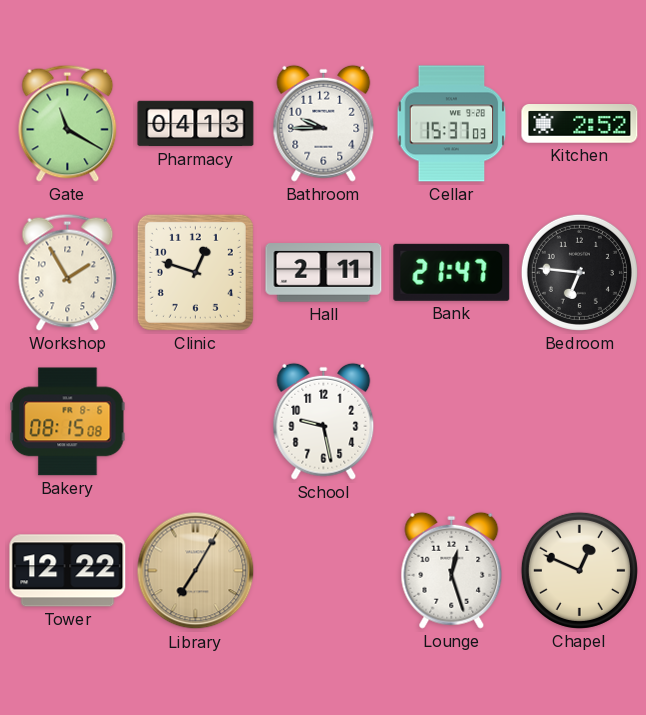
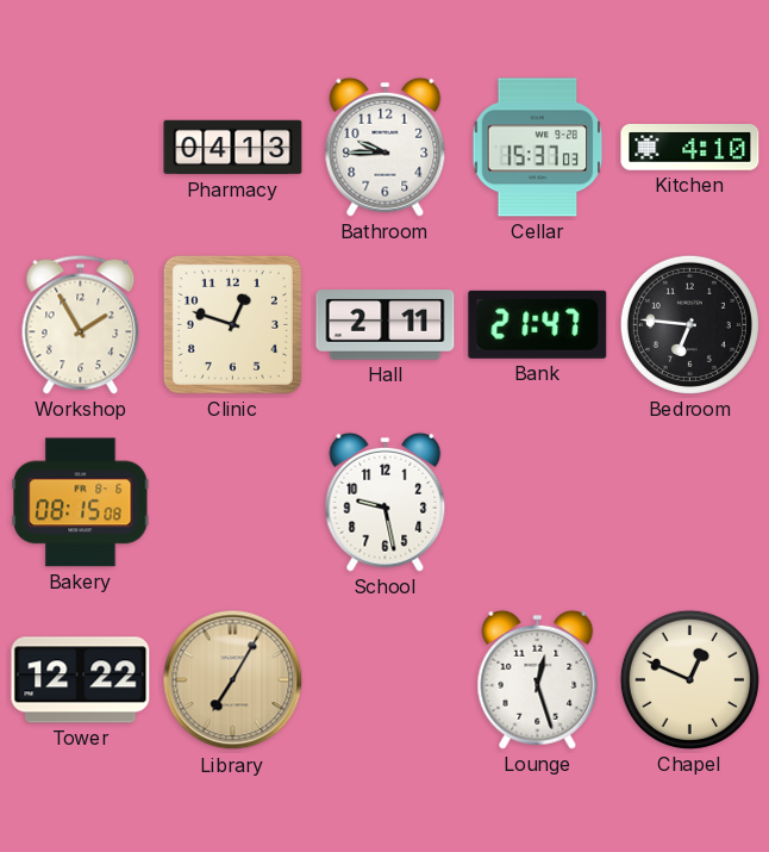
Gate: 11:20 -> none (68, 123)
Kitchen: 2:52 -> 4:10 (690, 148)
